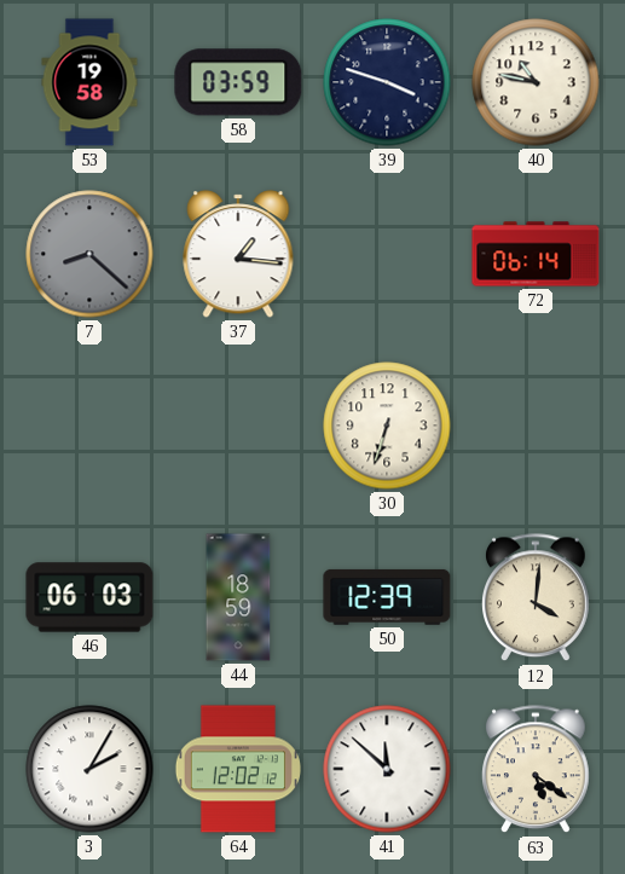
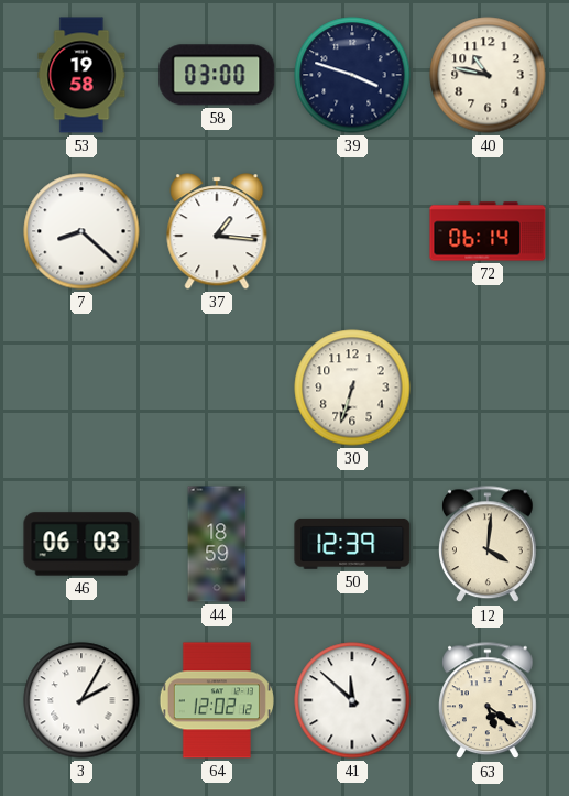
58: 03:59 -> 03:00 (217, 75)
7 dial: grey -> white (81, 231)
